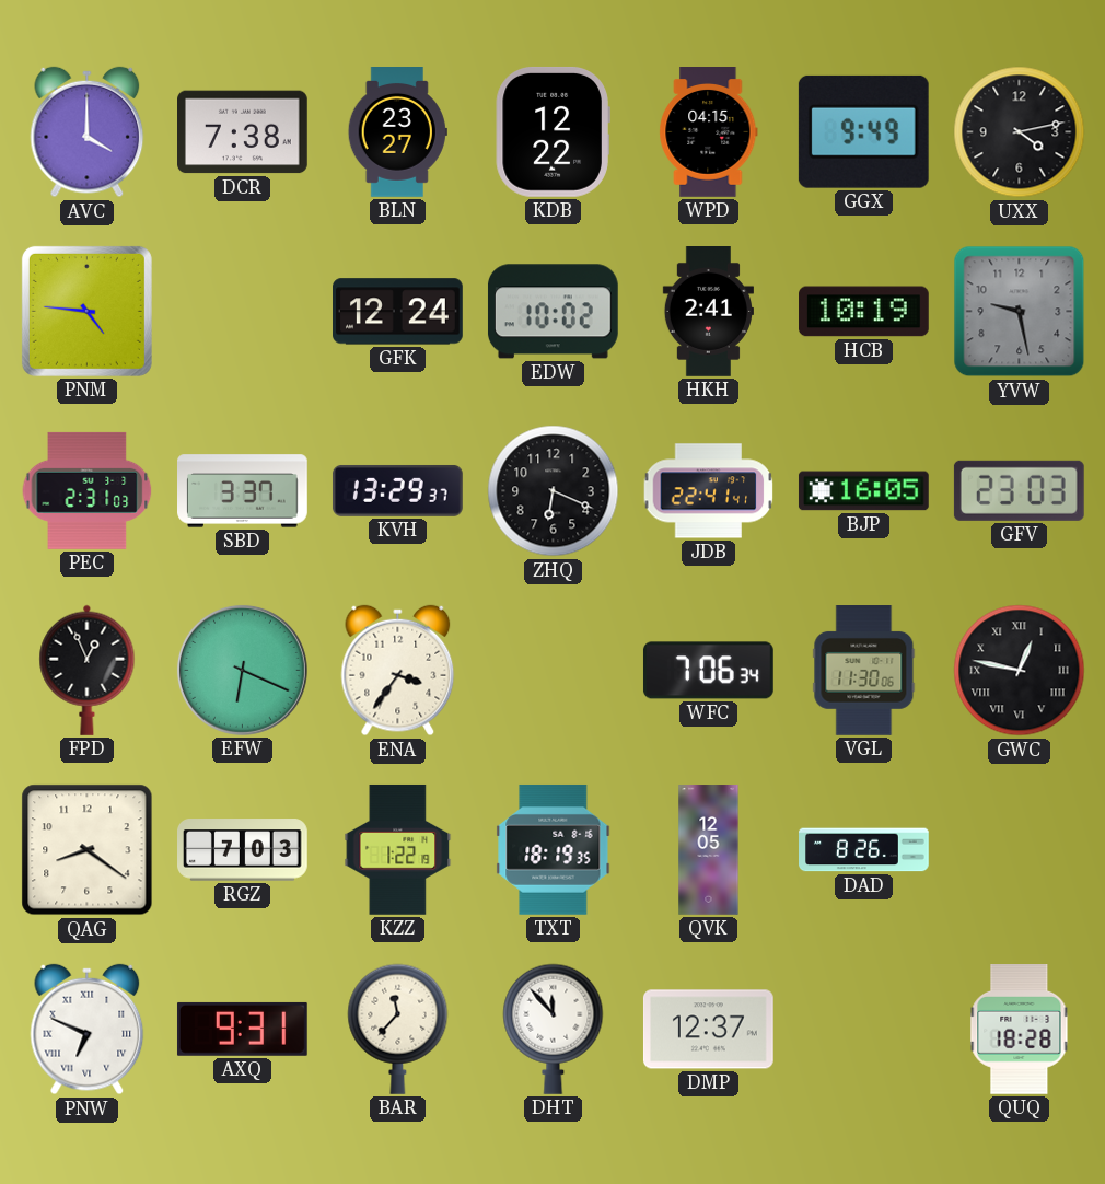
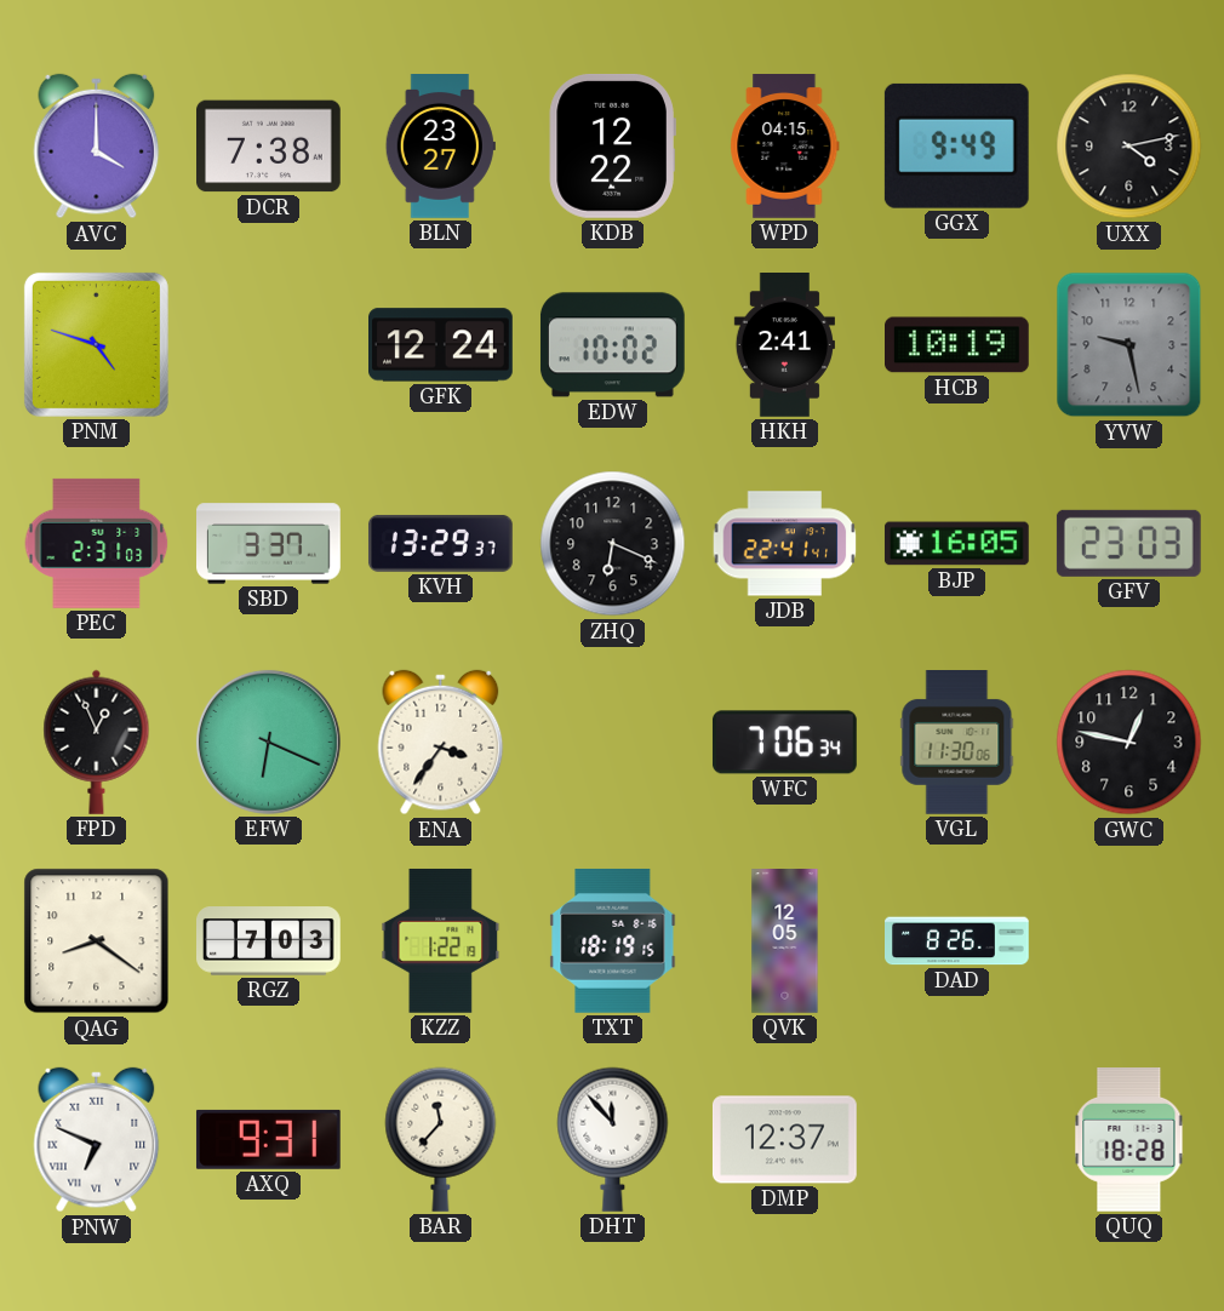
PNM: 4:46 -> 4:48 (96, 344)
GWC numerals: Roman -> Arabic (1129, 743)
TXT: 18:19:35 -> 18:19:15 (613, 940)
